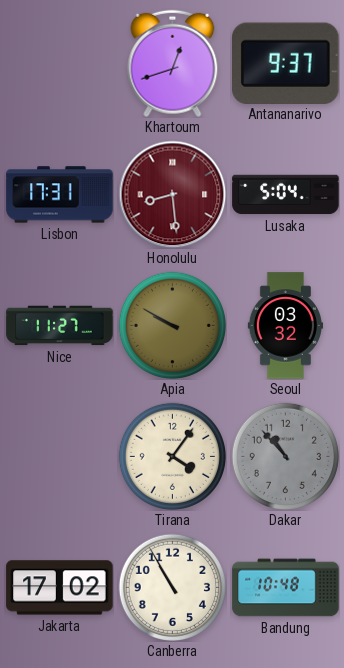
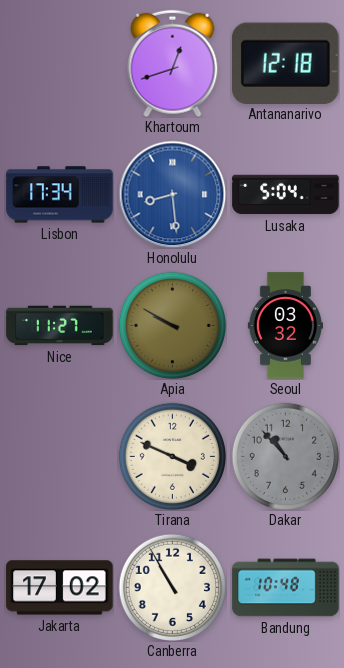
Antananarivo: 9:37 -> 12:18 (286, 63)
Lisbon: 17:31 -> 17:34 (60, 195)
Honolulu dial: burgundy -> blue (172, 194)
Tirana: 4:06 -> 3:49 (172, 456)
